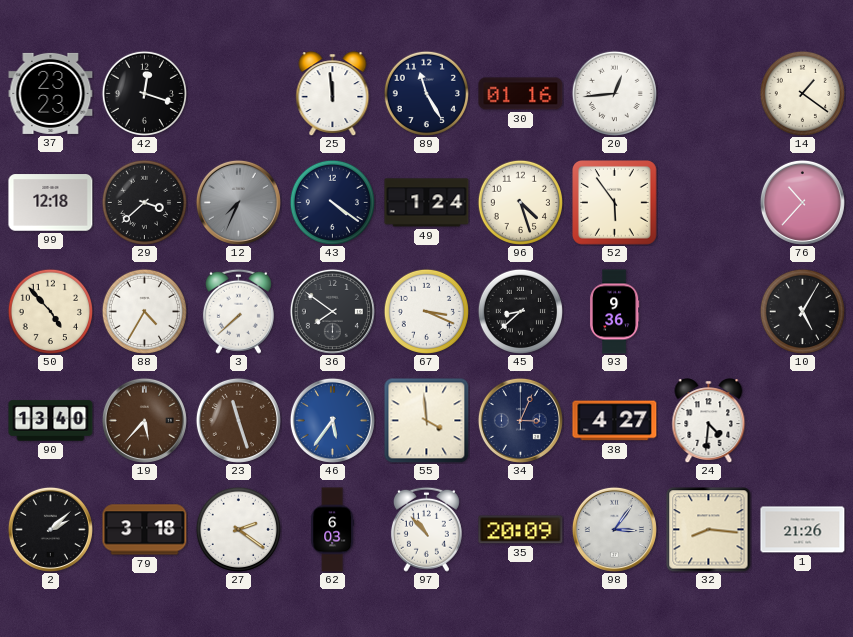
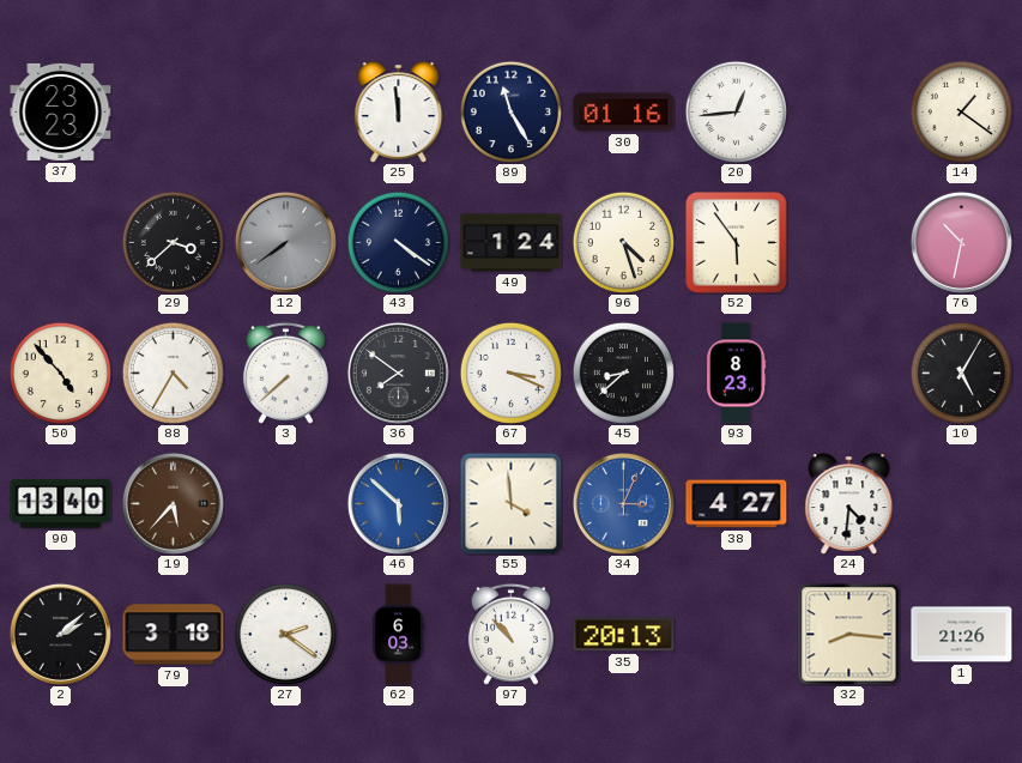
42: 12:18 -> none (144, 93)
99: 12:18 -> none (51, 203)
12: 7:34 -> 7:39 (285, 242)
76: 10:37 -> 10:32 (961, 242)
93: 9:36 -> 8:23 (736, 374)
23: 11:27 -> none (238, 420)
46: 5:36 -> 5:52 (398, 503)
34 dial: navy -> blue (623, 503)
35: 20:09 -> 20:13 (624, 635)
98: 3:06 -> none (614, 529)
